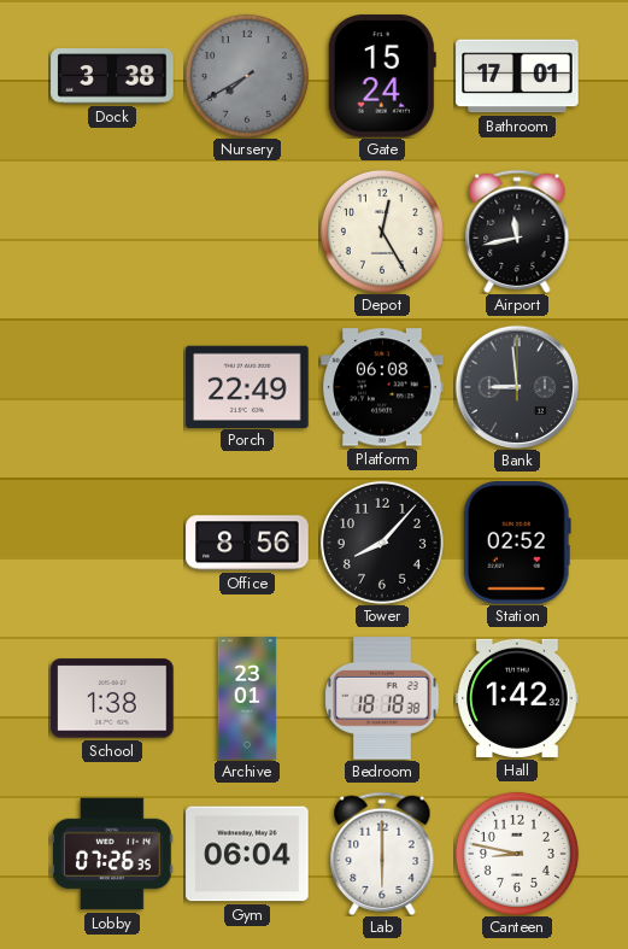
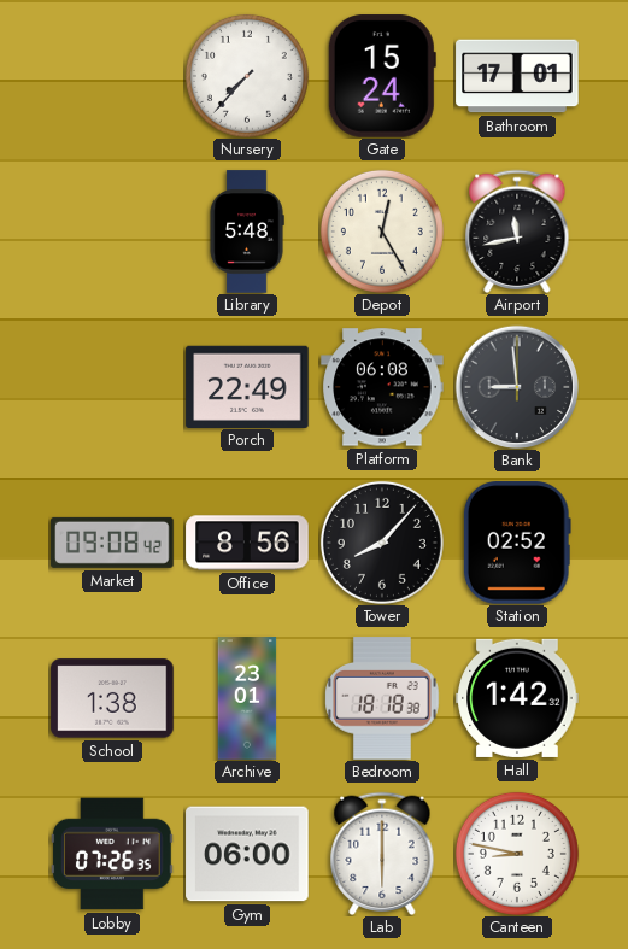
Dock: 3:38 -> none (112, 76)
Nursery: 7:40 -> 7:37 (247, 76)
Nursery dial: grey -> white (247, 76)
Library: none -> 5:48 (247, 232)
Market: none -> 09:08 (112, 543)
Gym: 06:04 -> 06:00 (247, 854)
